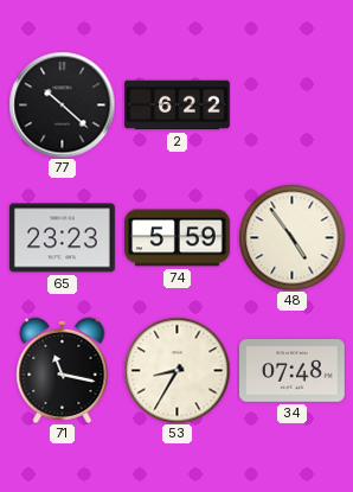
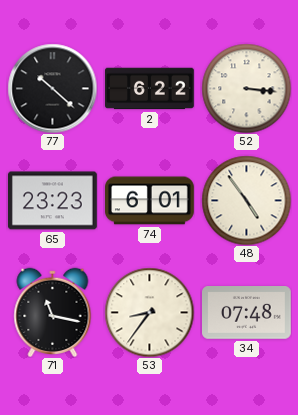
52: none -> 3:16 (246, 88)
74: 5:59 -> 6:01 (150, 201)
53: 8:35 -> 8:36 (149, 312)
